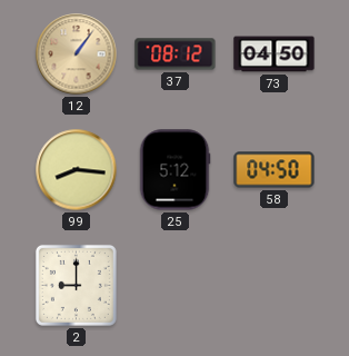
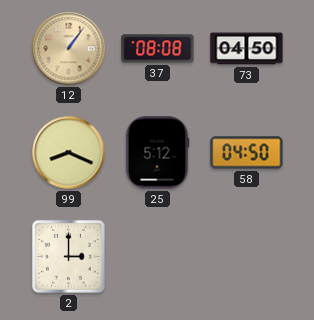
37: 08:12 -> 08:08 (158, 49)
99: 8:16 -> 8:19 (69, 153)
2: 9:00 -> 3:00 (68, 256)
